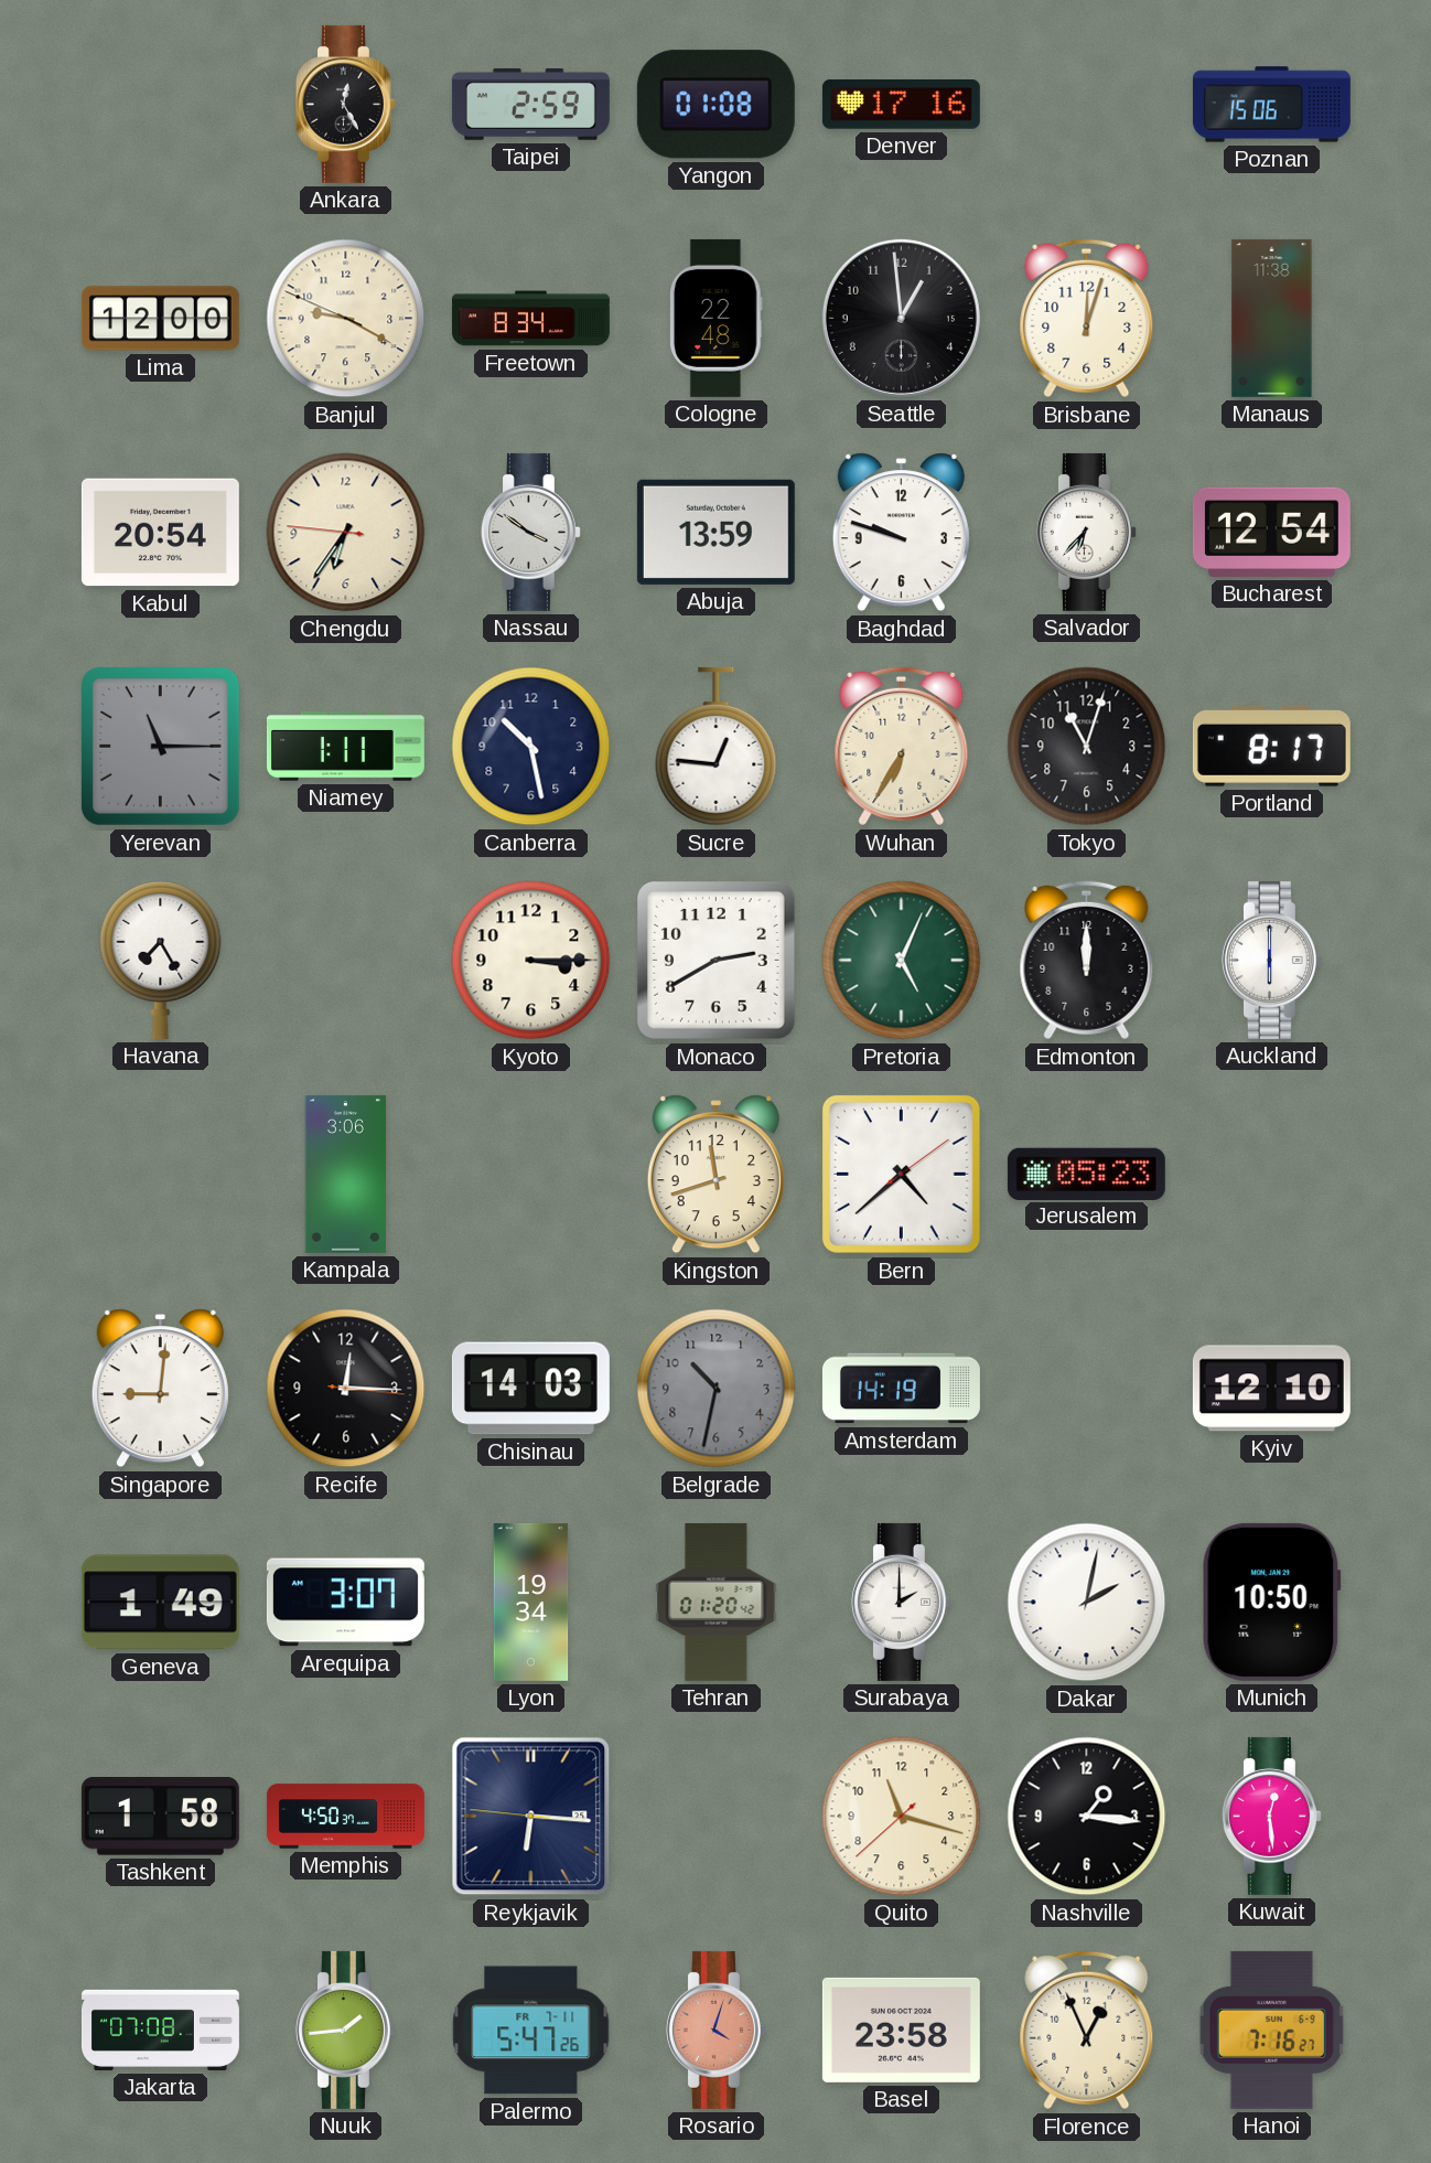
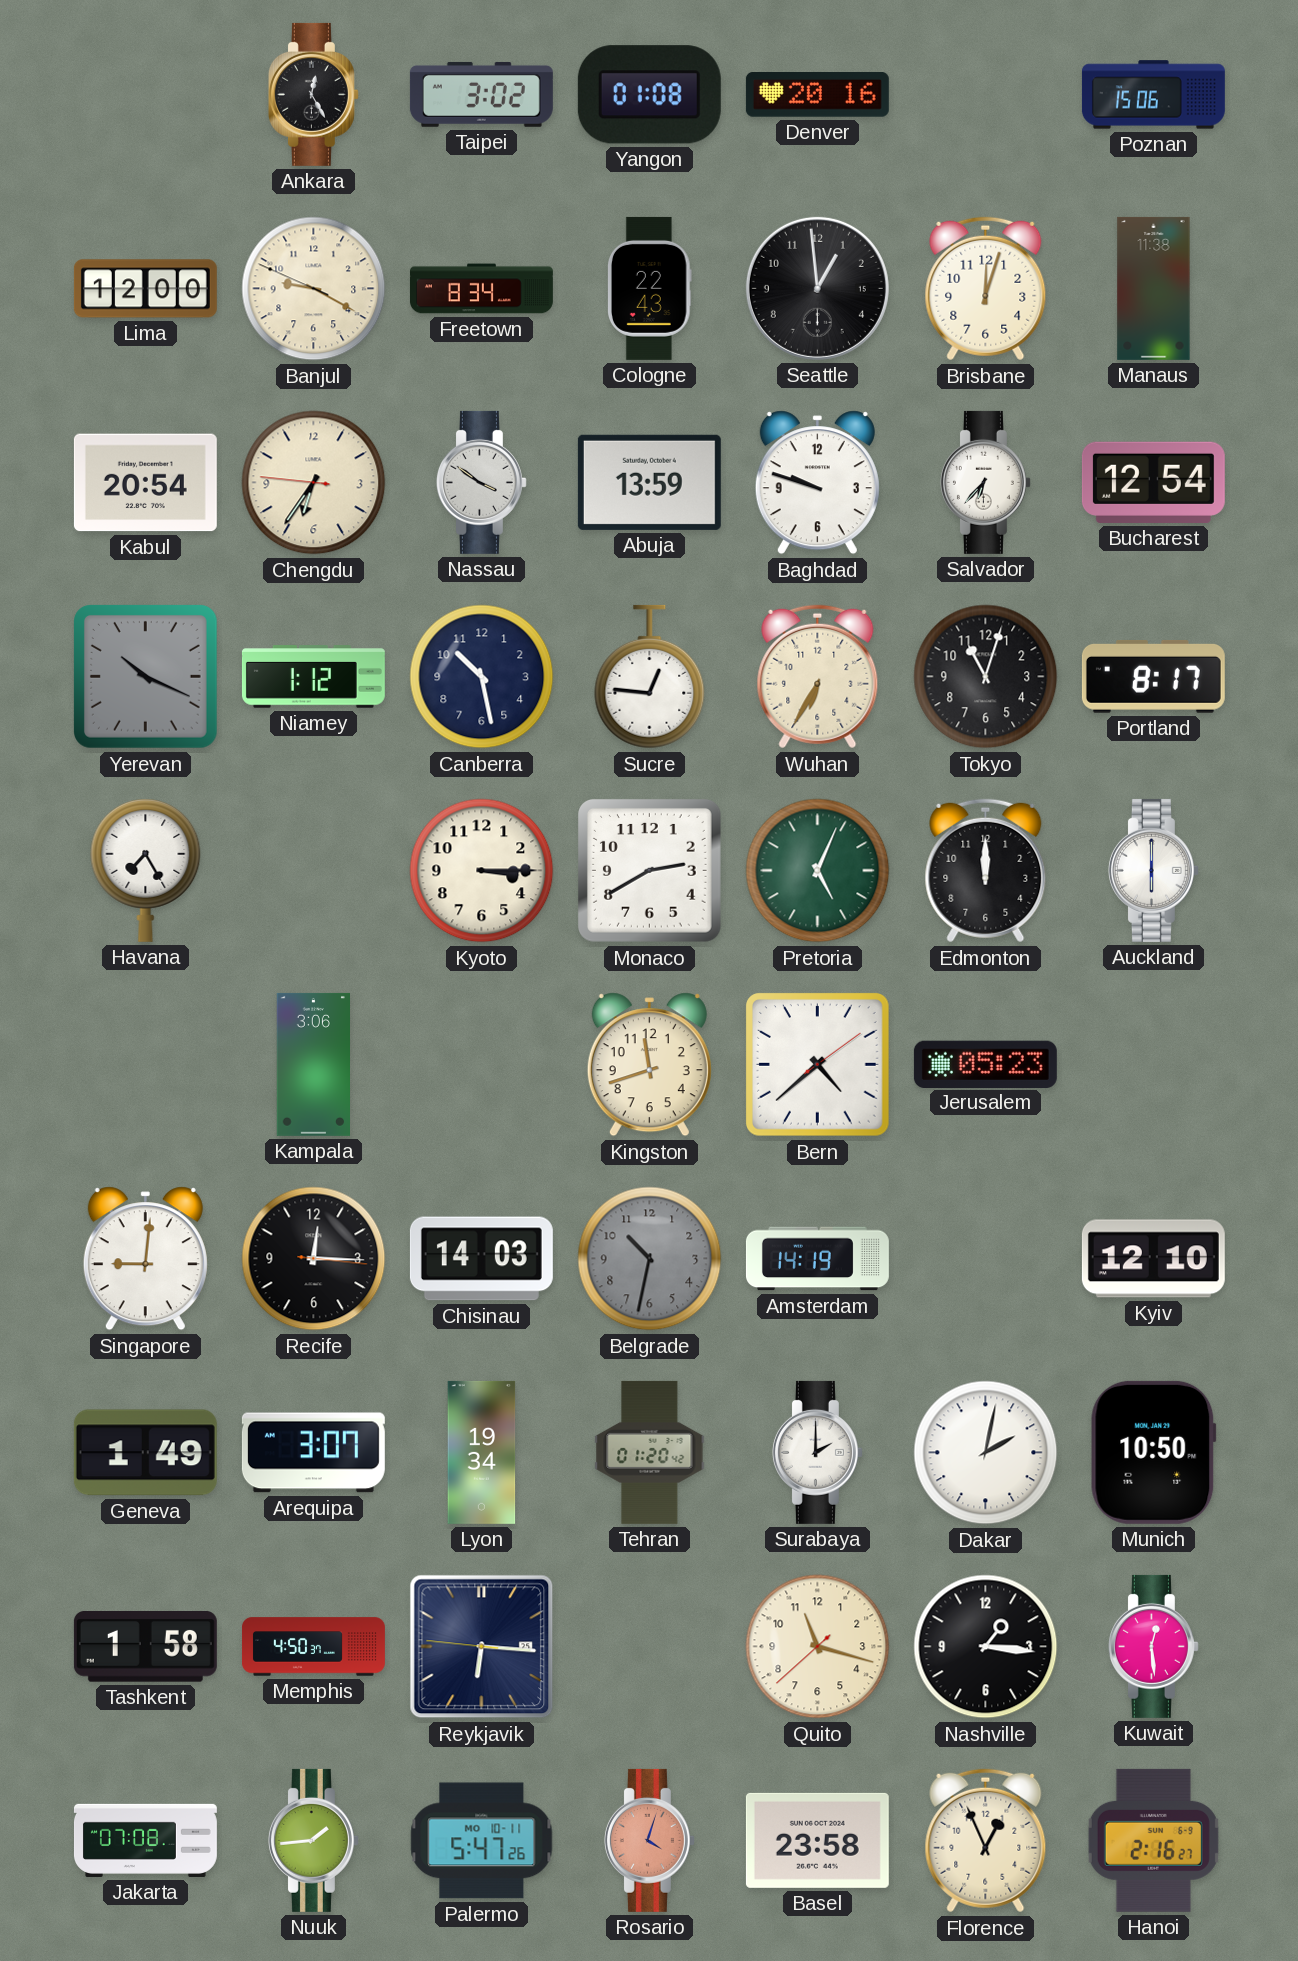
Taipei: 2:59 -> 3:02 (481, 94)
Denver: 17:16 -> 20:16 (817, 95)
Cologne: 22:48 -> 22:43 (649, 288)
Yerevan: 11:15 -> 10:19 (146, 677)
Niamey: 1:11 -> 1:12 (313, 677)
Palermo date: FR 7-11 -> MO 10-11 (482, 1841)
Hanoi: 7:16 -> 2:16 (1153, 1840)
